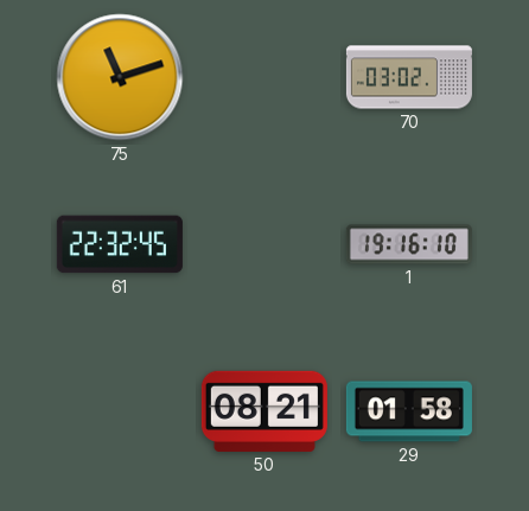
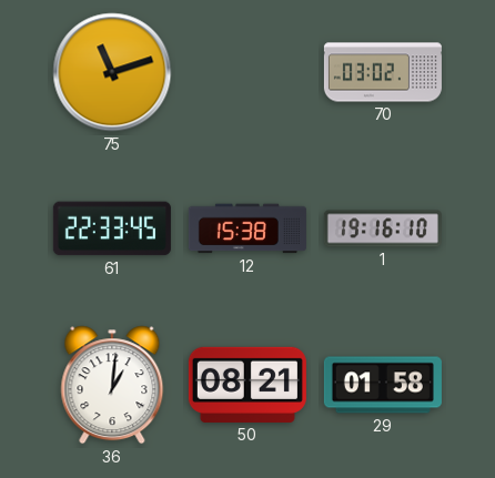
61: 22:32 -> 22:33 (112, 228)
12: none -> 15:38 (247, 228)
36: none -> 1:01 (112, 385)
